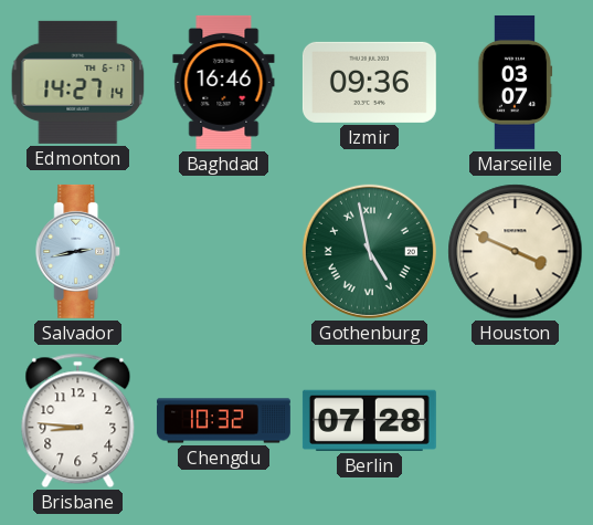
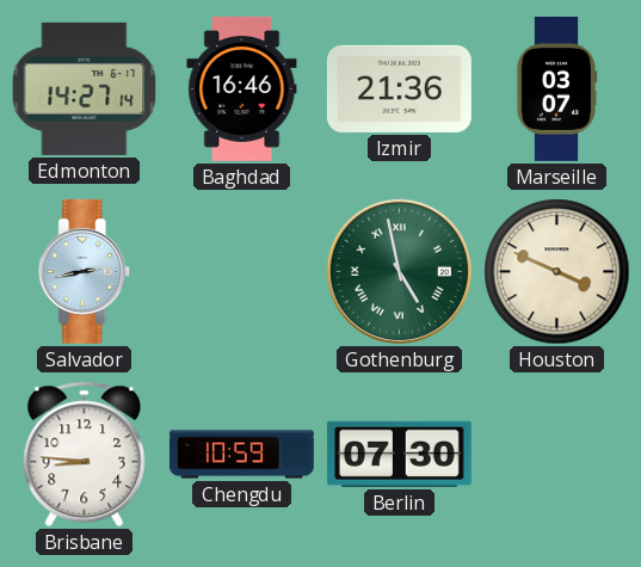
Izmir: 09:36 -> 21:36 (399, 88)
Chengdu: 10:32 -> 10:59 (241, 455)
Berlin: 07:28 -> 07:30 (399, 454)
